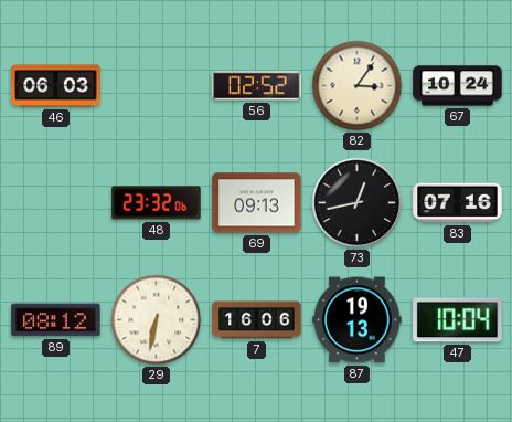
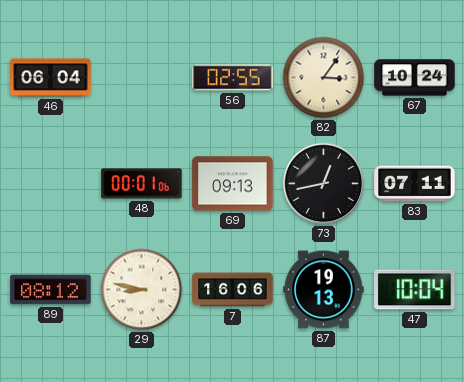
46: 06:03 -> 06:04 (51, 78)
56: 02:52 -> 02:55 (233, 78)
48: 23:32 -> 00:01 (142, 184)
83: 07:16 -> 07:11 (415, 184)
29: 6:32 -> 8:47 (142, 290)
